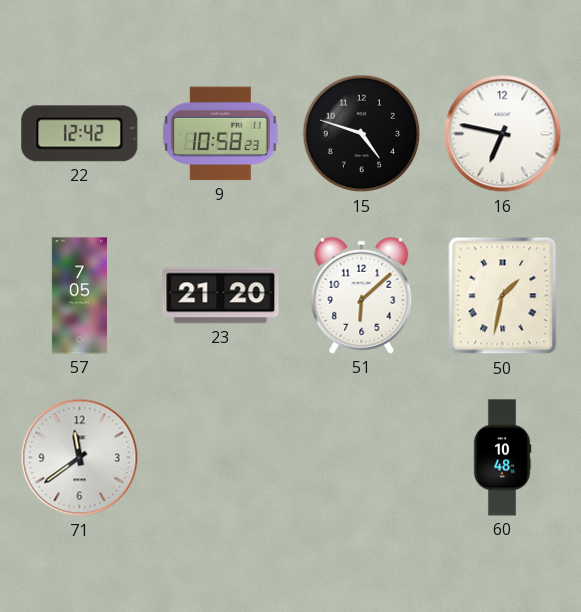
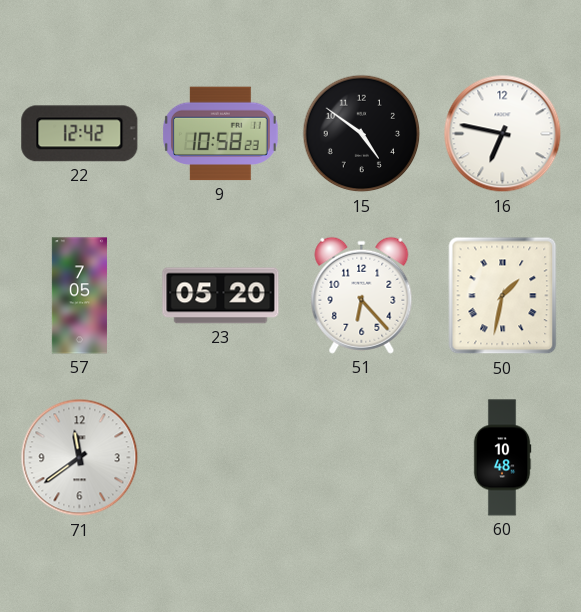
15: 4:48 -> 4:51 (362, 134)
23: 21:20 -> 05:20 (221, 296)
51: 6:08 -> 6:23 (362, 295)
